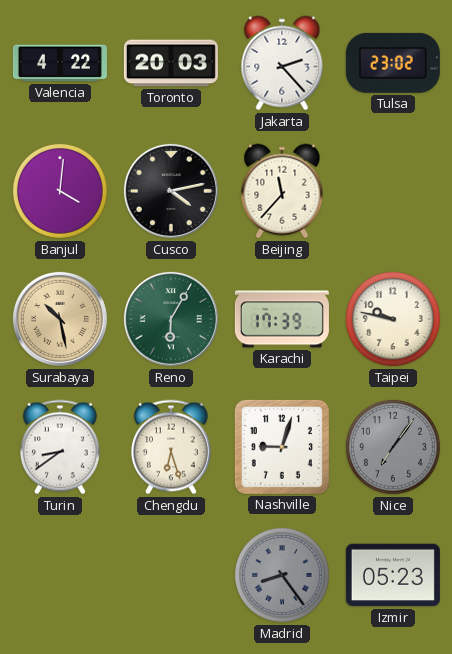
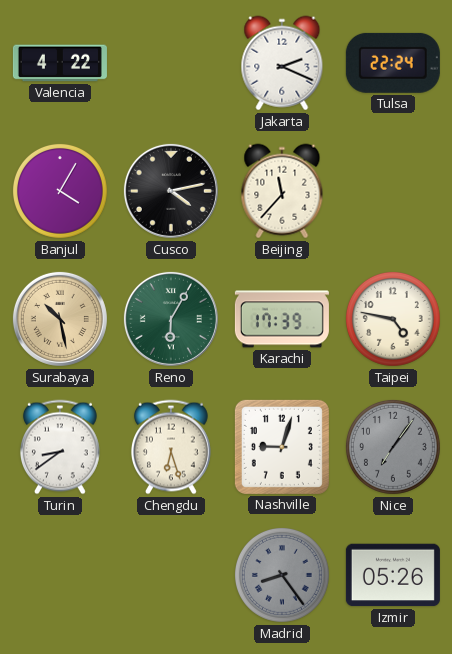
Toronto: 20:03 -> none (171, 63)
Jakarta: 2:23 -> 2:19 (282, 63)
Tulsa: 23:02 -> 22:24 (393, 63)
Banjul: 4:01 -> 4:05 (60, 191)
Taipei: 9:47 -> 4:47 (393, 319)
Izmir: 05:23 -> 05:26 (393, 575)
